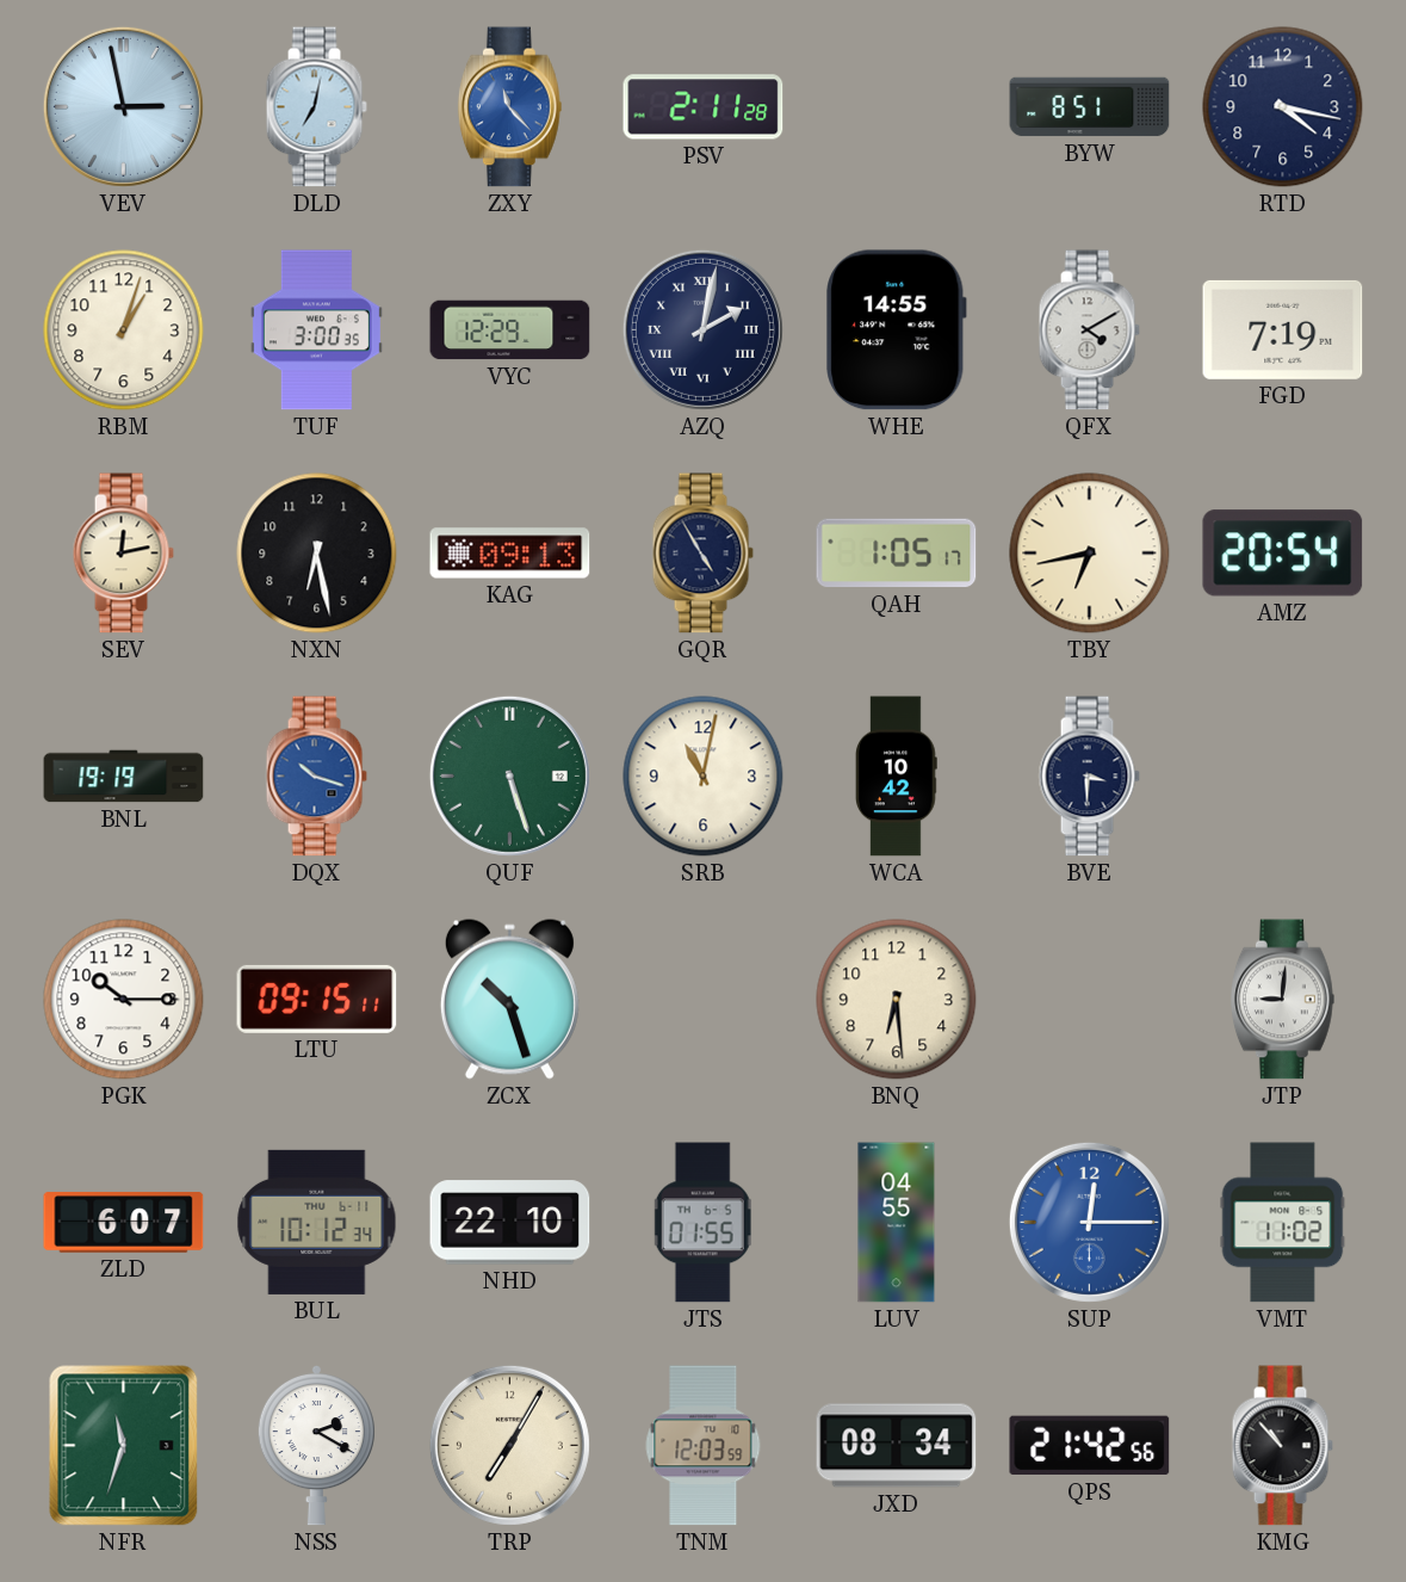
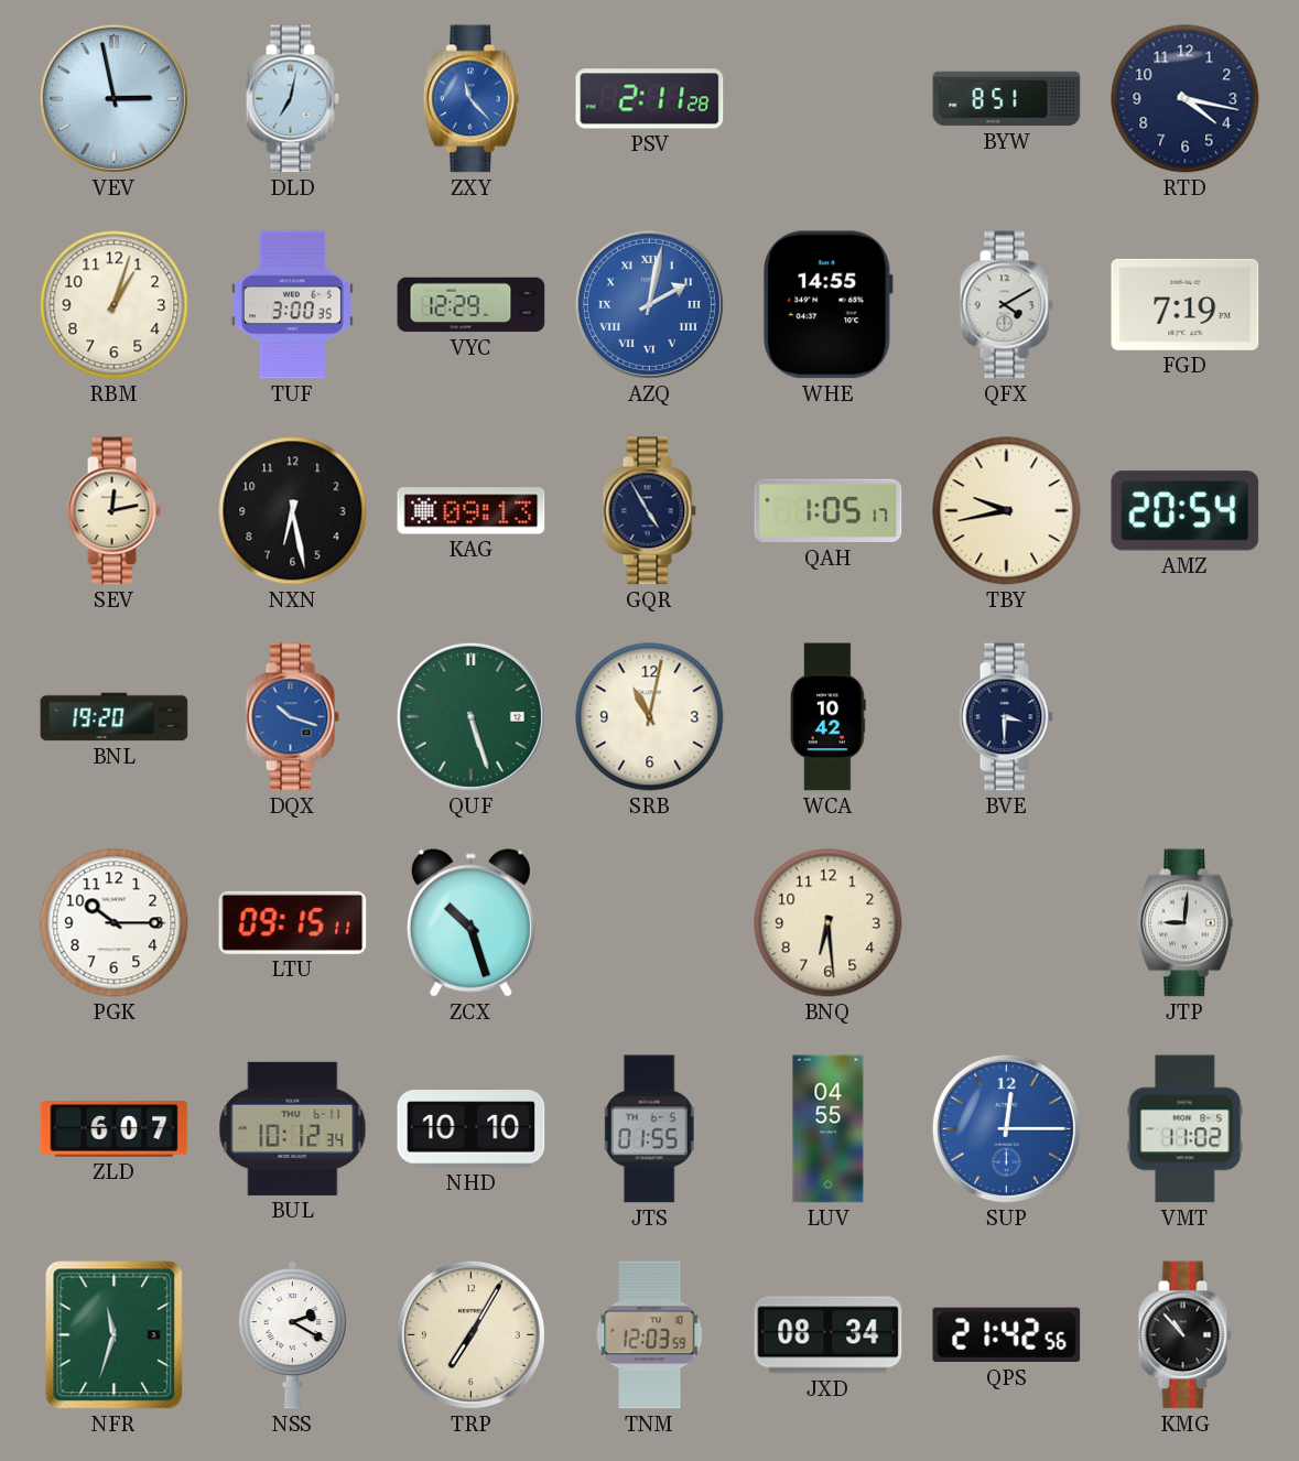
AZQ dial: navy -> blue (649, 304)
TBY: 6:43 -> 9:43 (1007, 511)
BNL: 19:19 -> 19:20 (115, 717)
NHD: 22:10 -> 10:10 (472, 1129)
